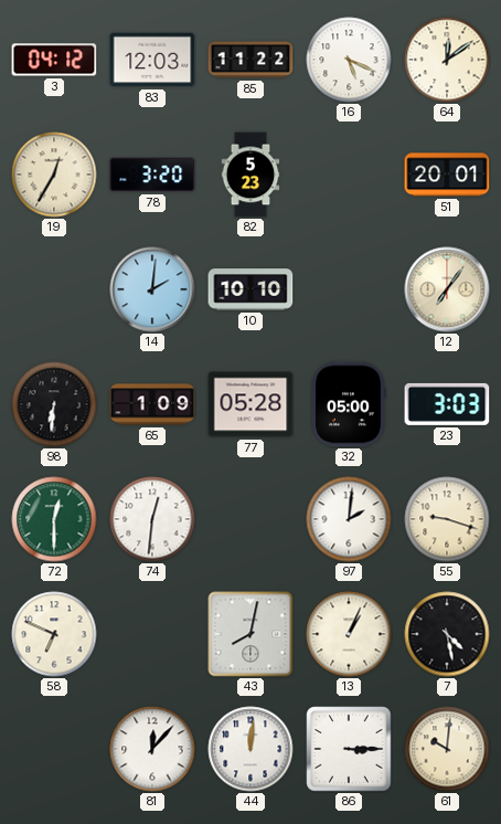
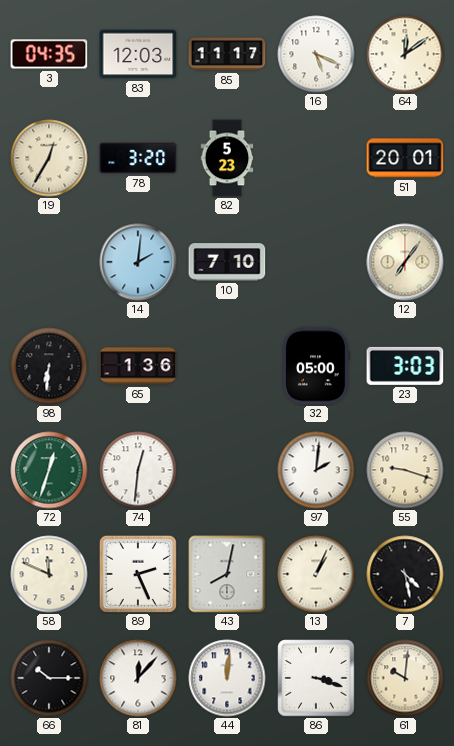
3: 04:12 -> 04:35 (49, 54)
85: 11:22 -> 11:17 (227, 54)
10: 10:10 -> 7:10 (227, 262)
65: 1:09 -> 1:36 (138, 366)
77: 05:28 -> none (250, 404)
72: 12:30 -> 12:33 (49, 470)
58: 6:49 -> 11:49 (49, 574)
89: none -> 2:26 (138, 574)
66: none -> 10:15 (49, 678)
86: 3:15 -> 3:18 (316, 678)
